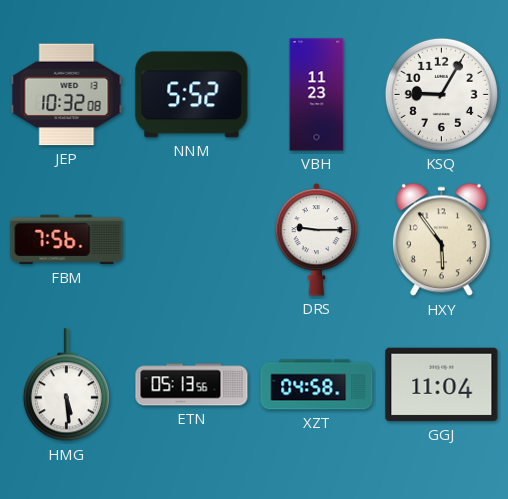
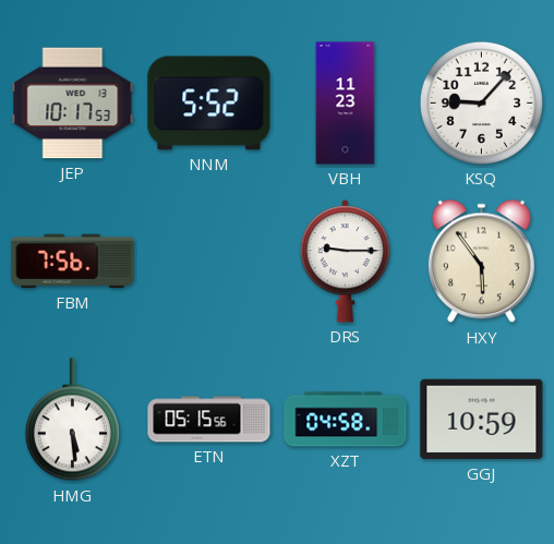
JEP: 10:32 -> 10:17 (73, 104)
KSQ: 9:05 -> 9:07 (481, 102)
ETN: 05:13 -> 05:15 (209, 420)
GGJ: 11:04 -> 10:59 (482, 420)
